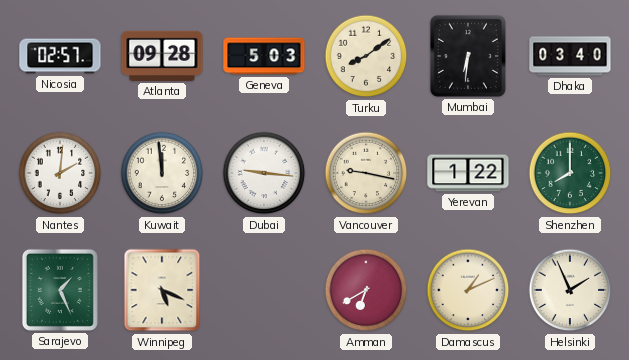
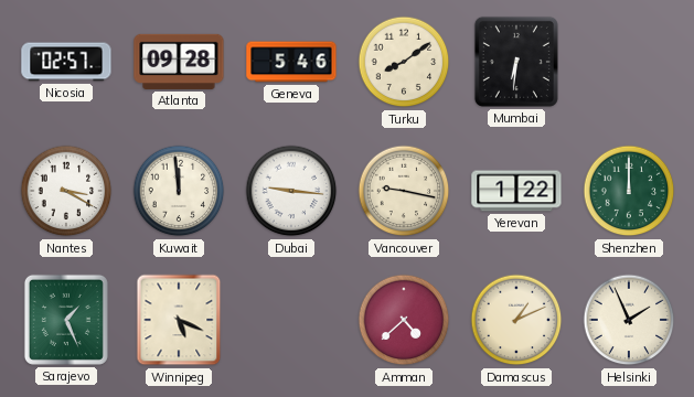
Geneva: 5:03 -> 5:46 (291, 62)
Dhaka: 03:40 -> none (570, 56)
Nantes: 2:01 -> 3:20 (66, 191)
Shenzhen: 8:00 -> 12:00 (629, 191)
Amman: 6:40 -> 4:38 (404, 320)
